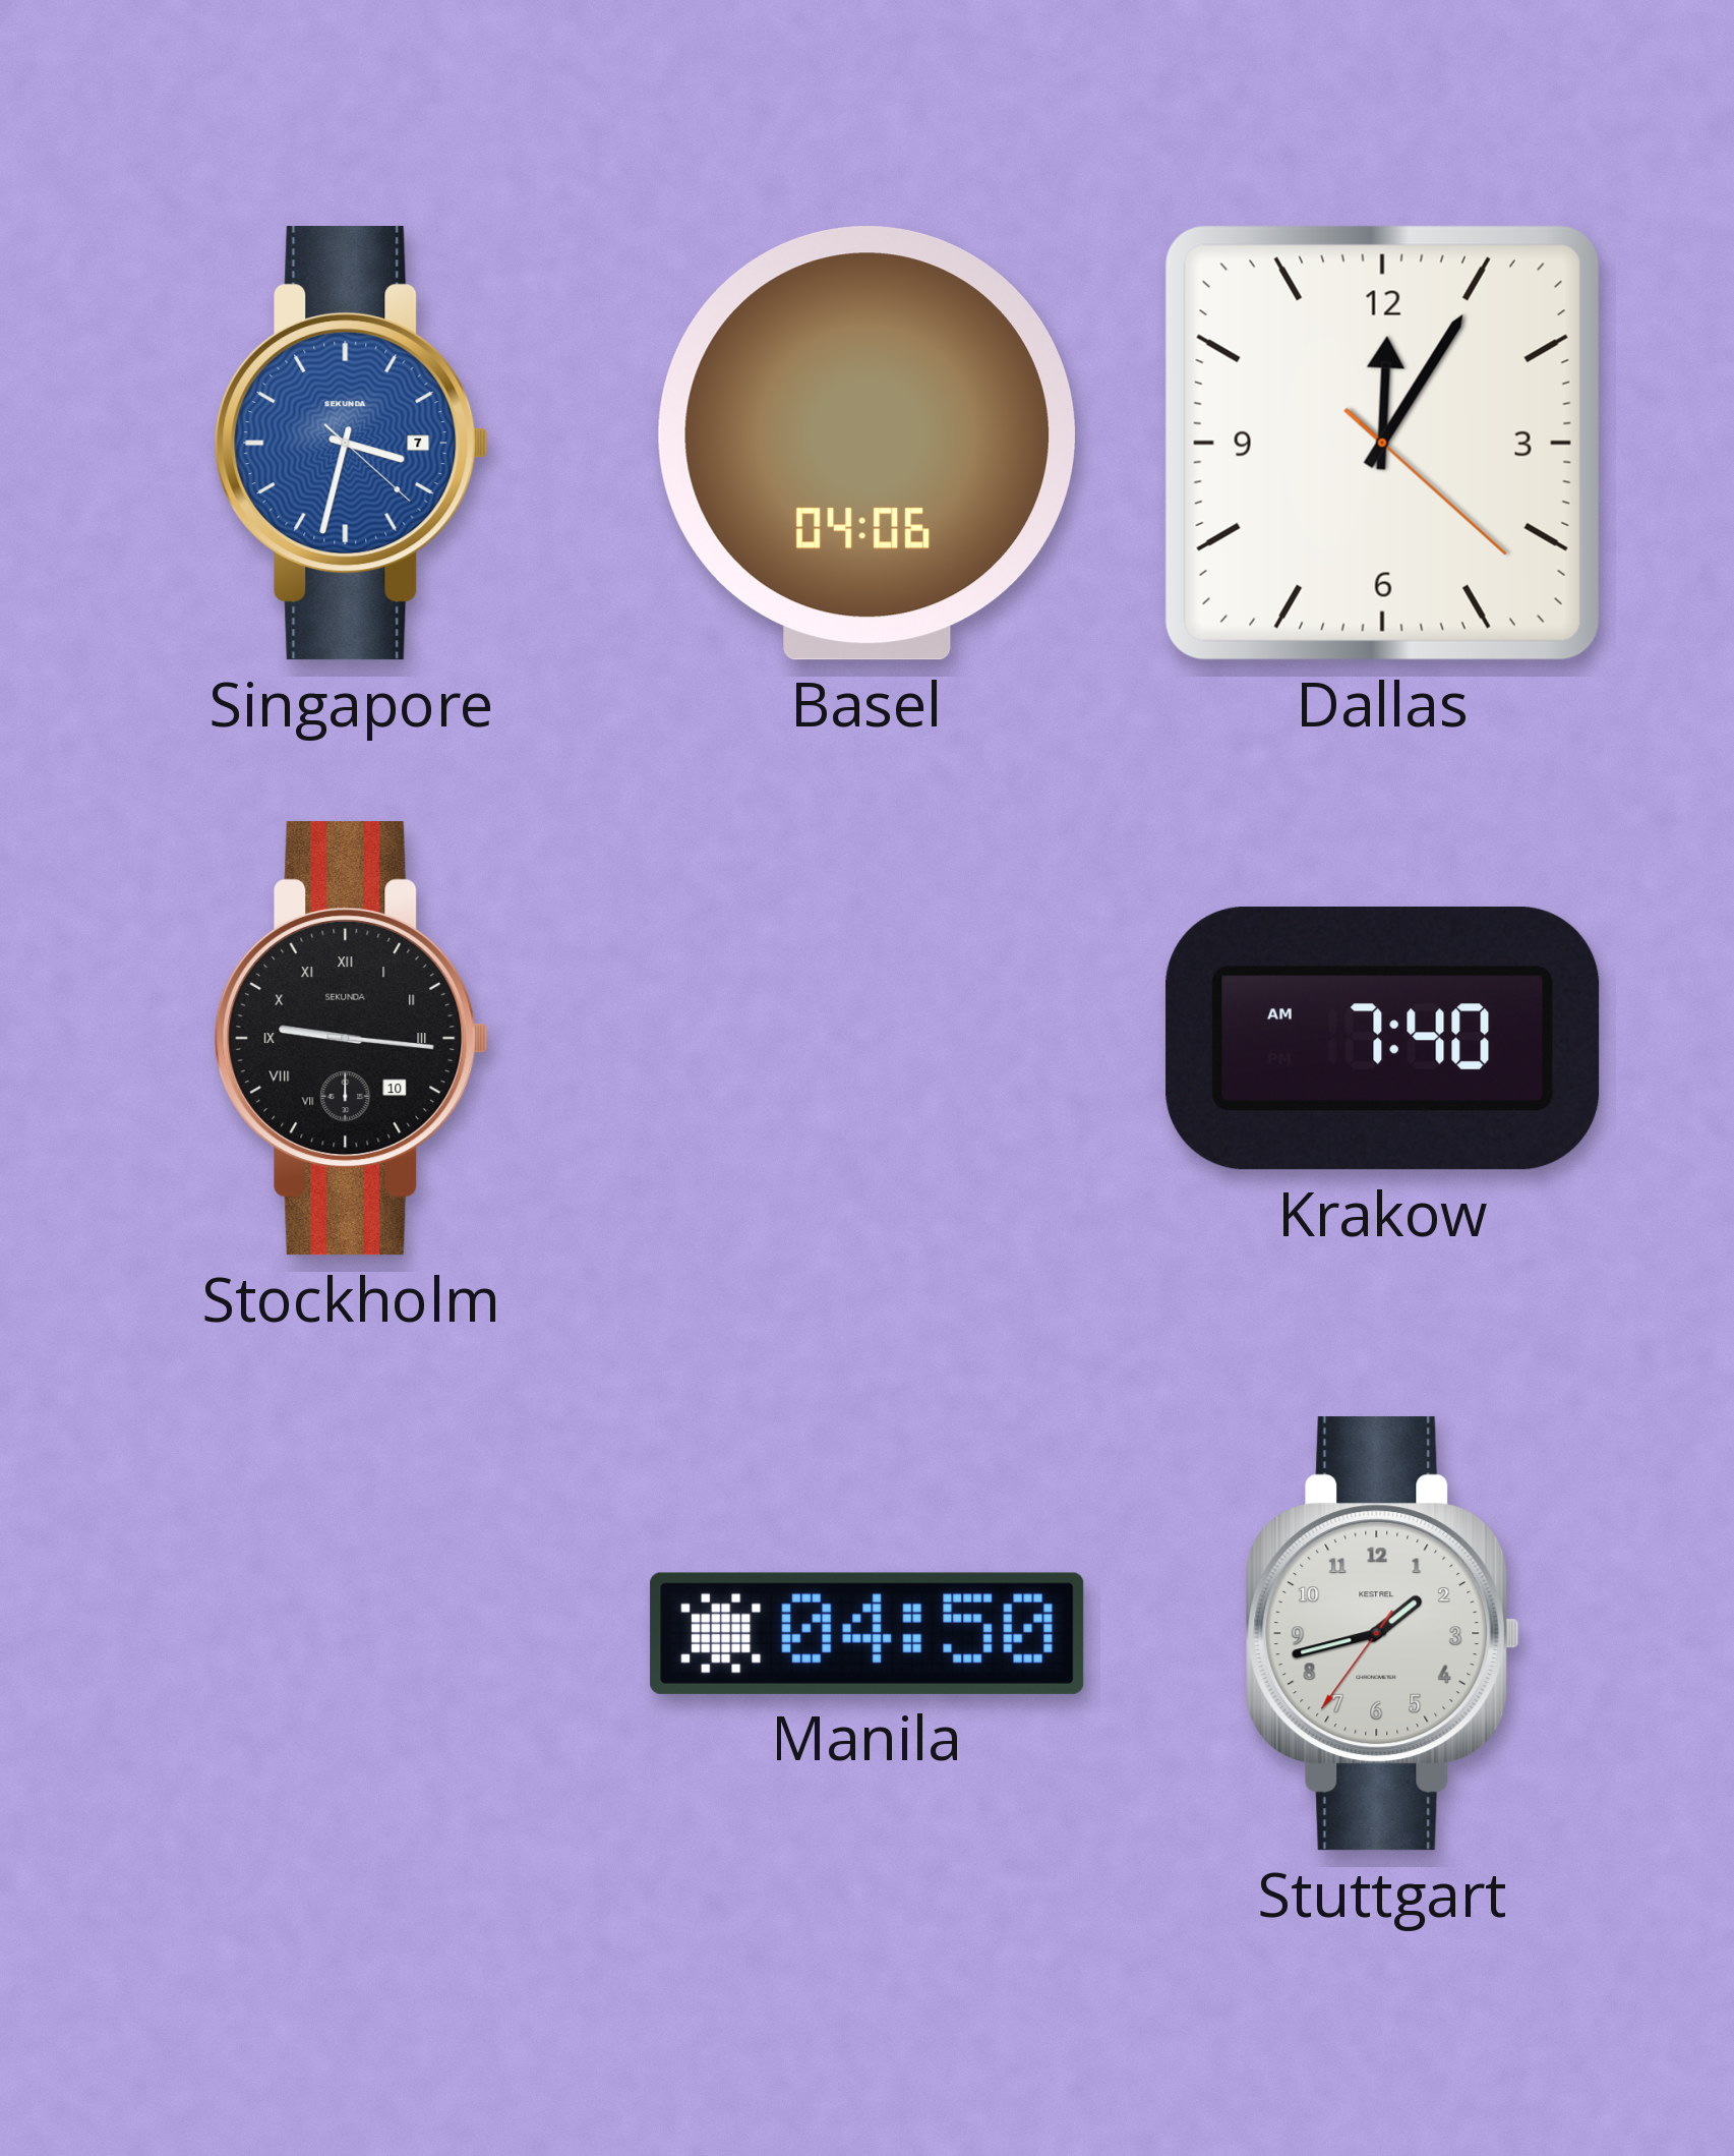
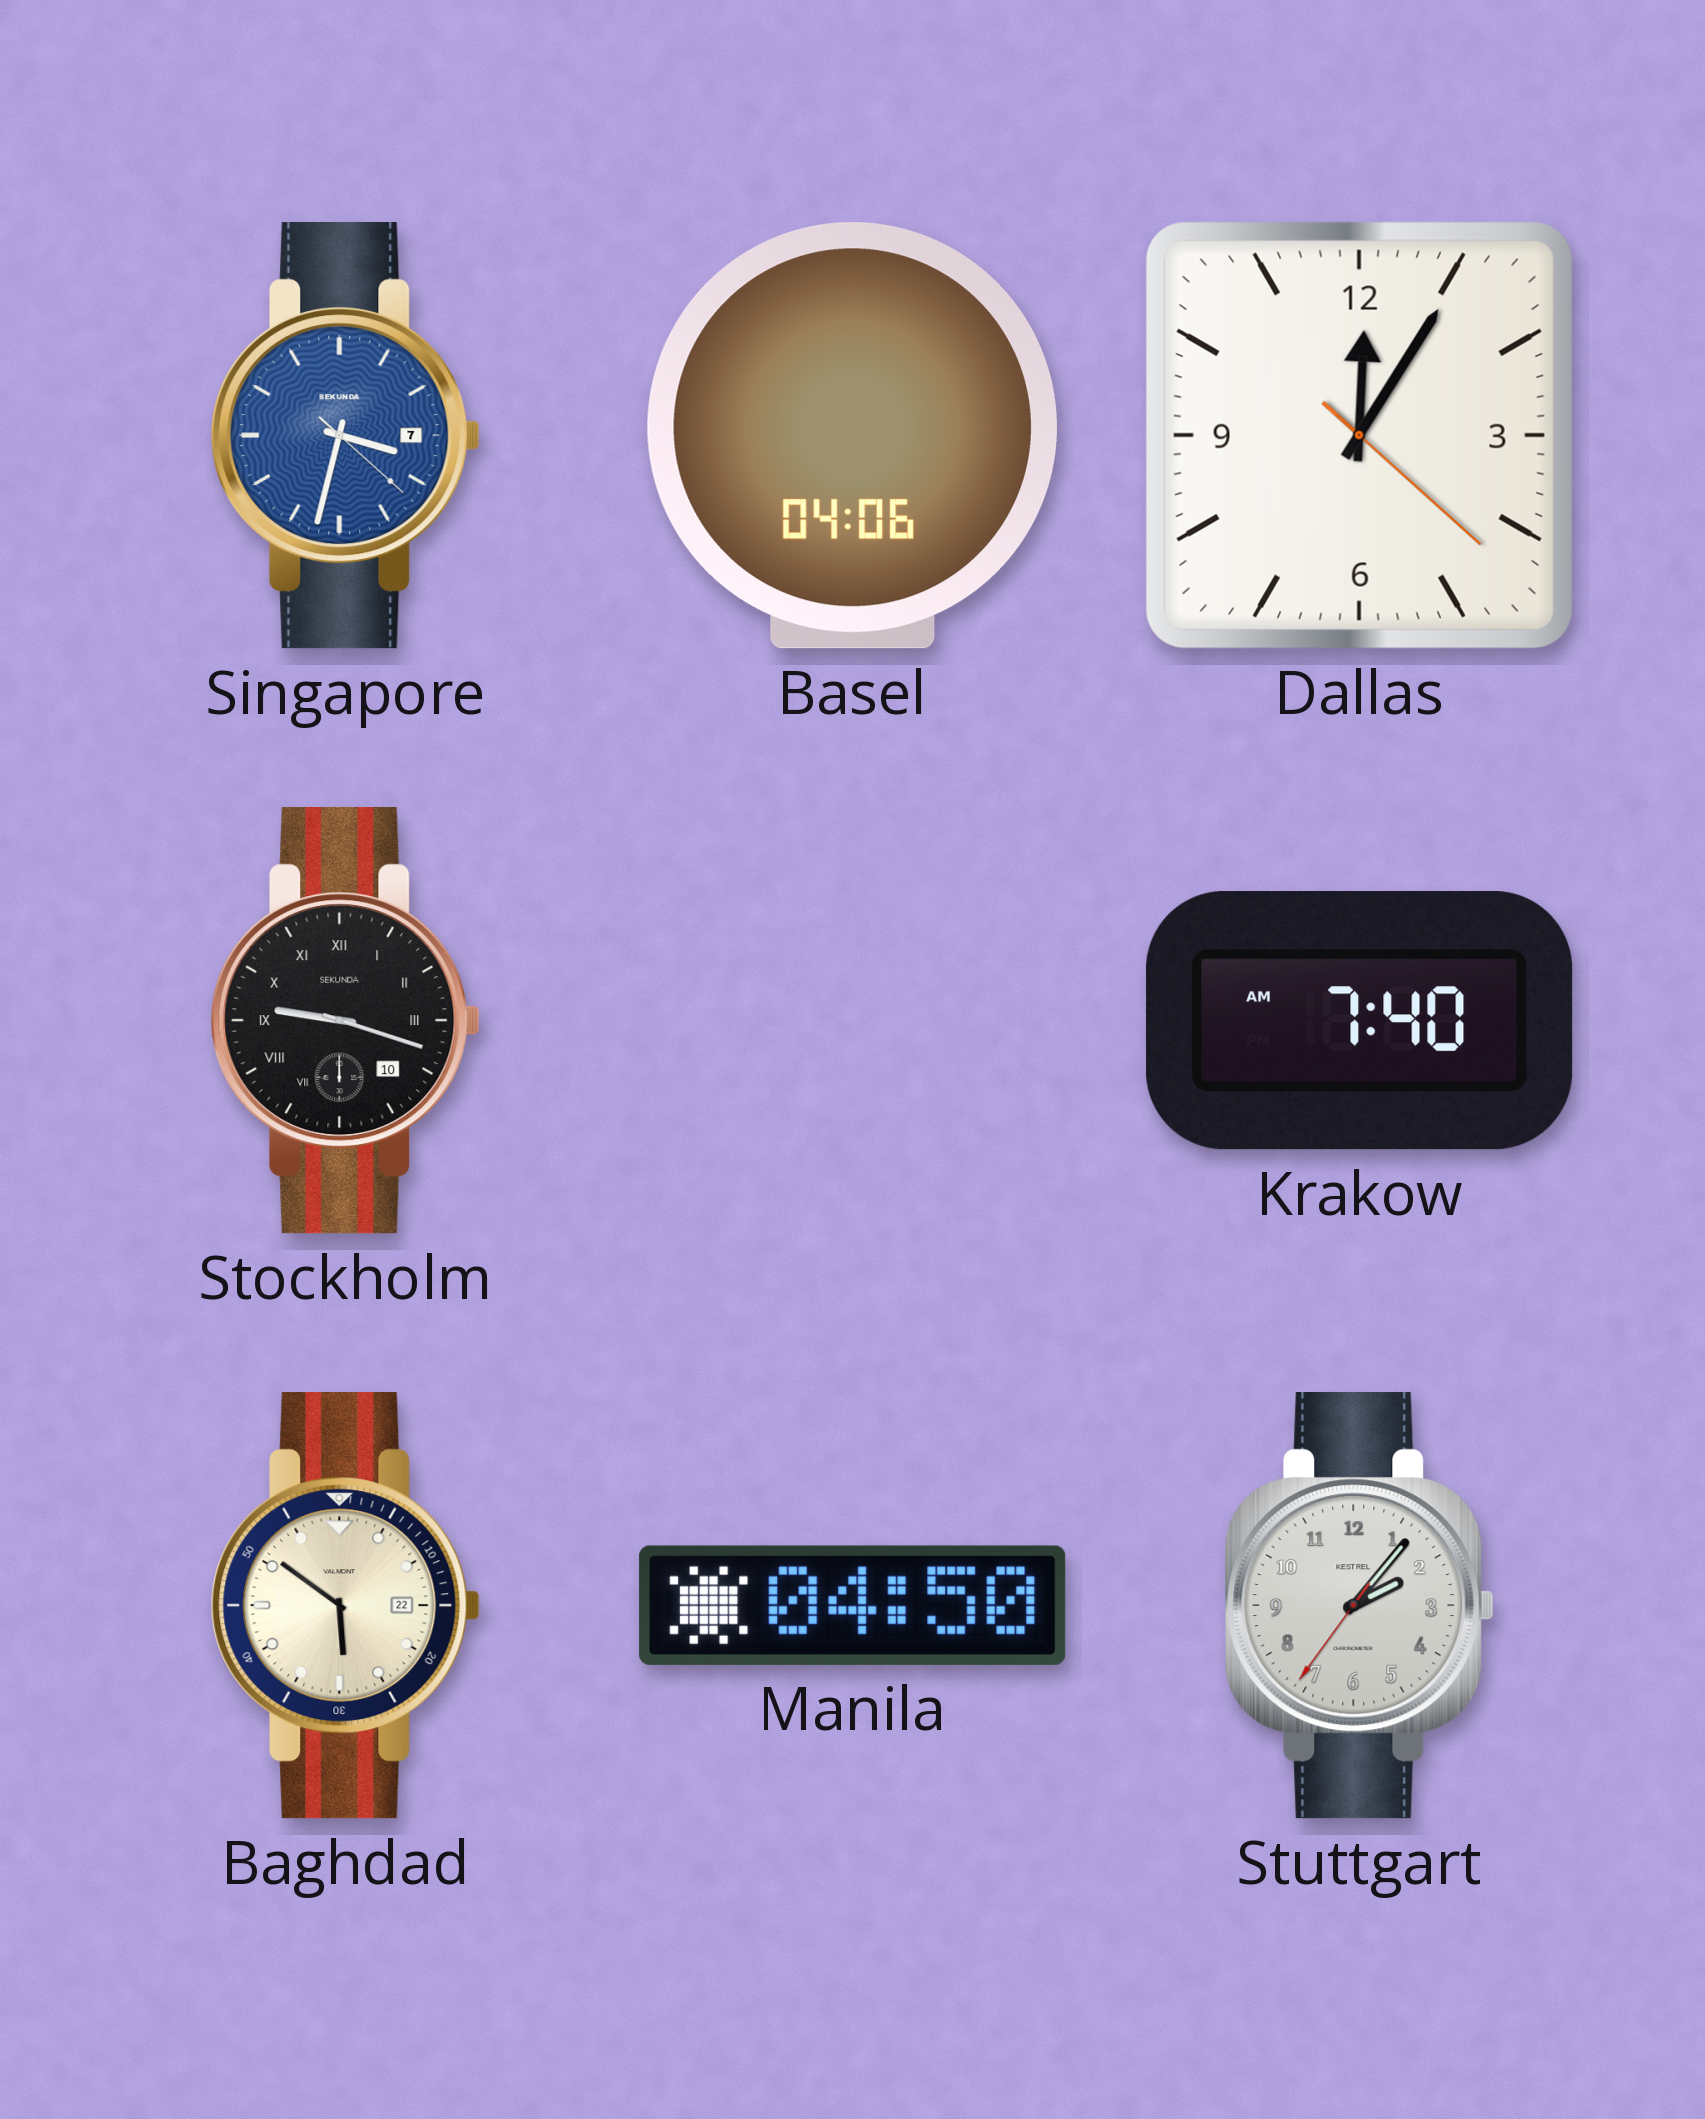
Stockholm: 9:16 -> 9:18 (345, 1021)
Baghdad: none -> 5:51 (345, 1606)
Stuttgart: 1:42 -> 2:06 (1359, 1606)
